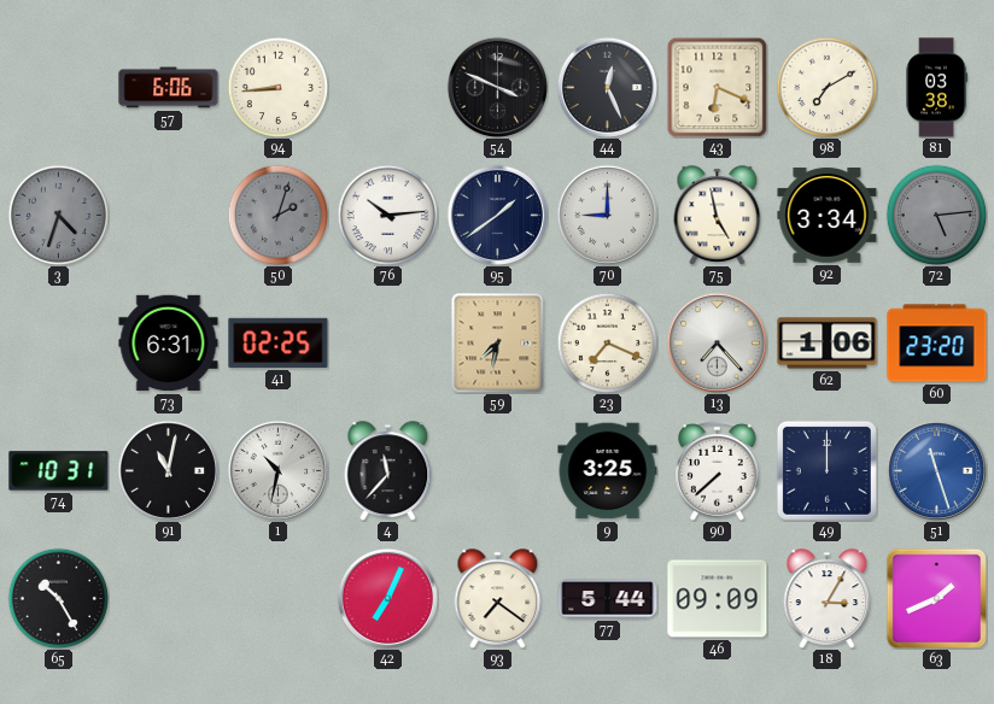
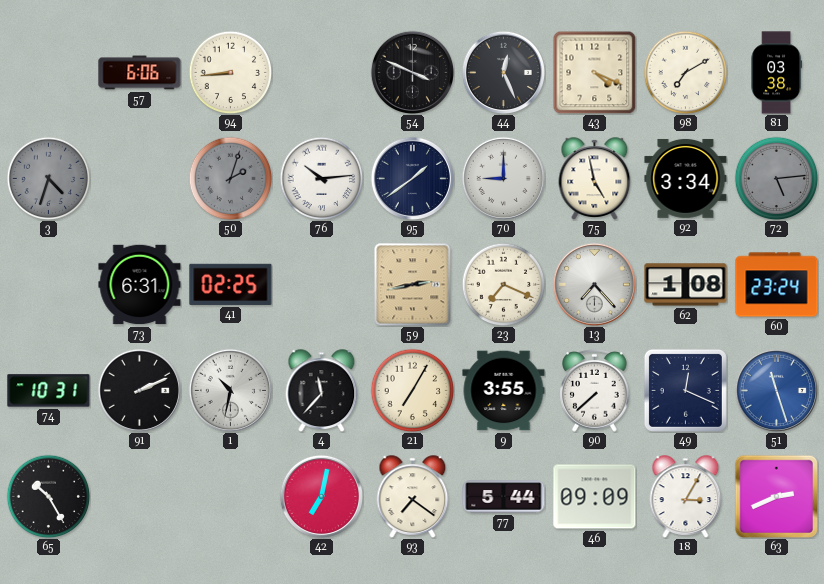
43: 6:19 -> 4:19 (594, 72)
59: 7:32 -> 2:43 (413, 284)
62: 1:06 -> 1:08 (686, 285)
60: 23:20 -> 23:24 (777, 285)
91: 11:02 -> 2:11 (139, 390)
21: none -> 7:05 (412, 390)
9: 3:25 -> 3:55 (504, 391)
49: 12:00 -> 12:19 (685, 390)
42: 7:04 -> 7:02 (321, 496)
63: 1:41 -> 2:41 (776, 496)
